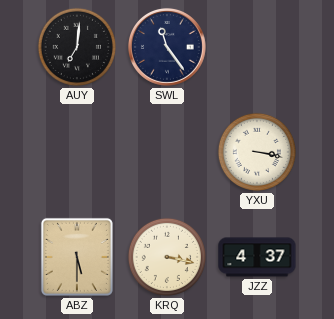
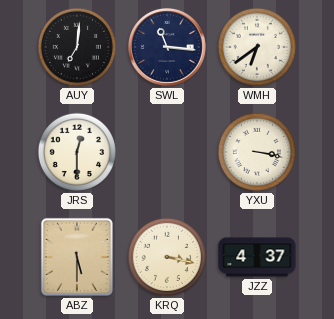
SWL: 11:24 -> 11:16 (167, 47)
WMH: none -> 6:39 (257, 47)
JRS: none -> 12:30 (77, 152)
